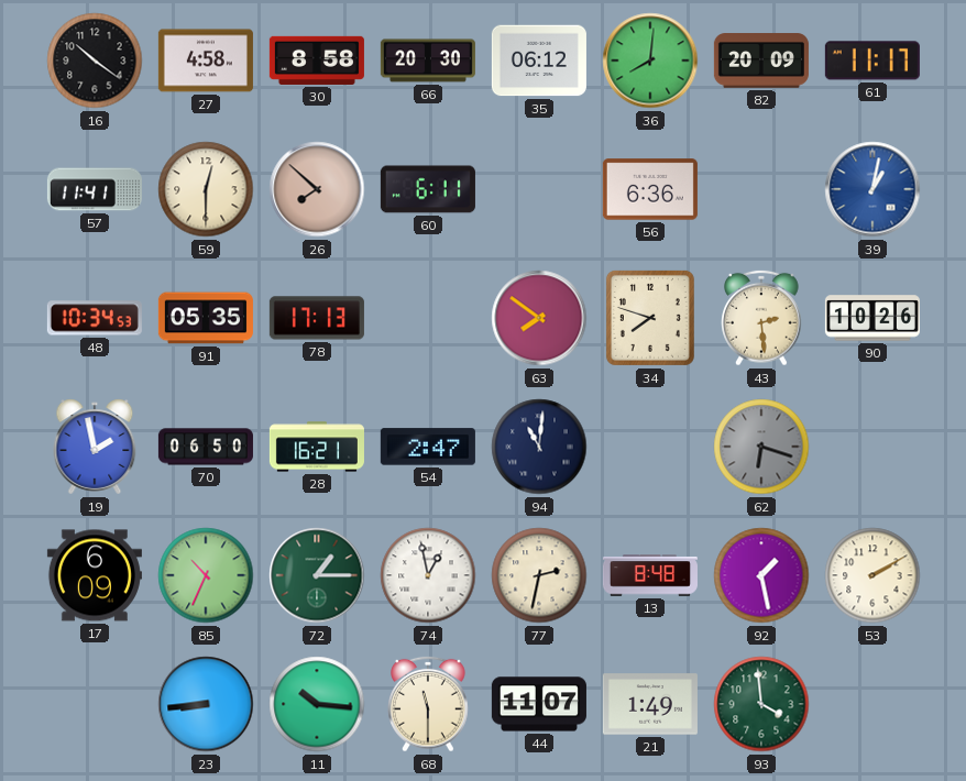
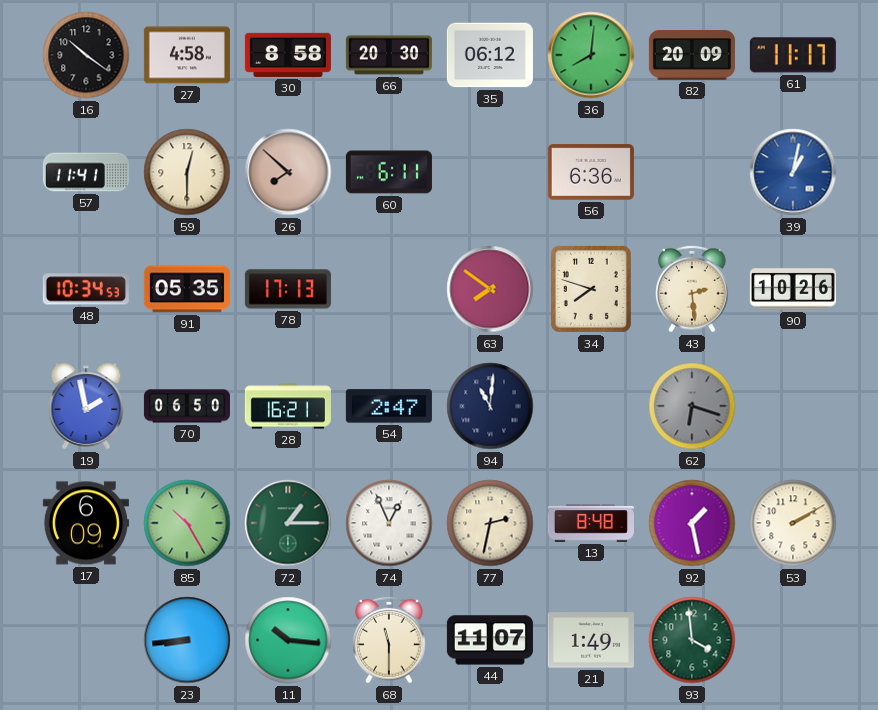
85: 10:34 -> 10:25 (187, 523)
74: 12:58 -> 12:56 (389, 523)
